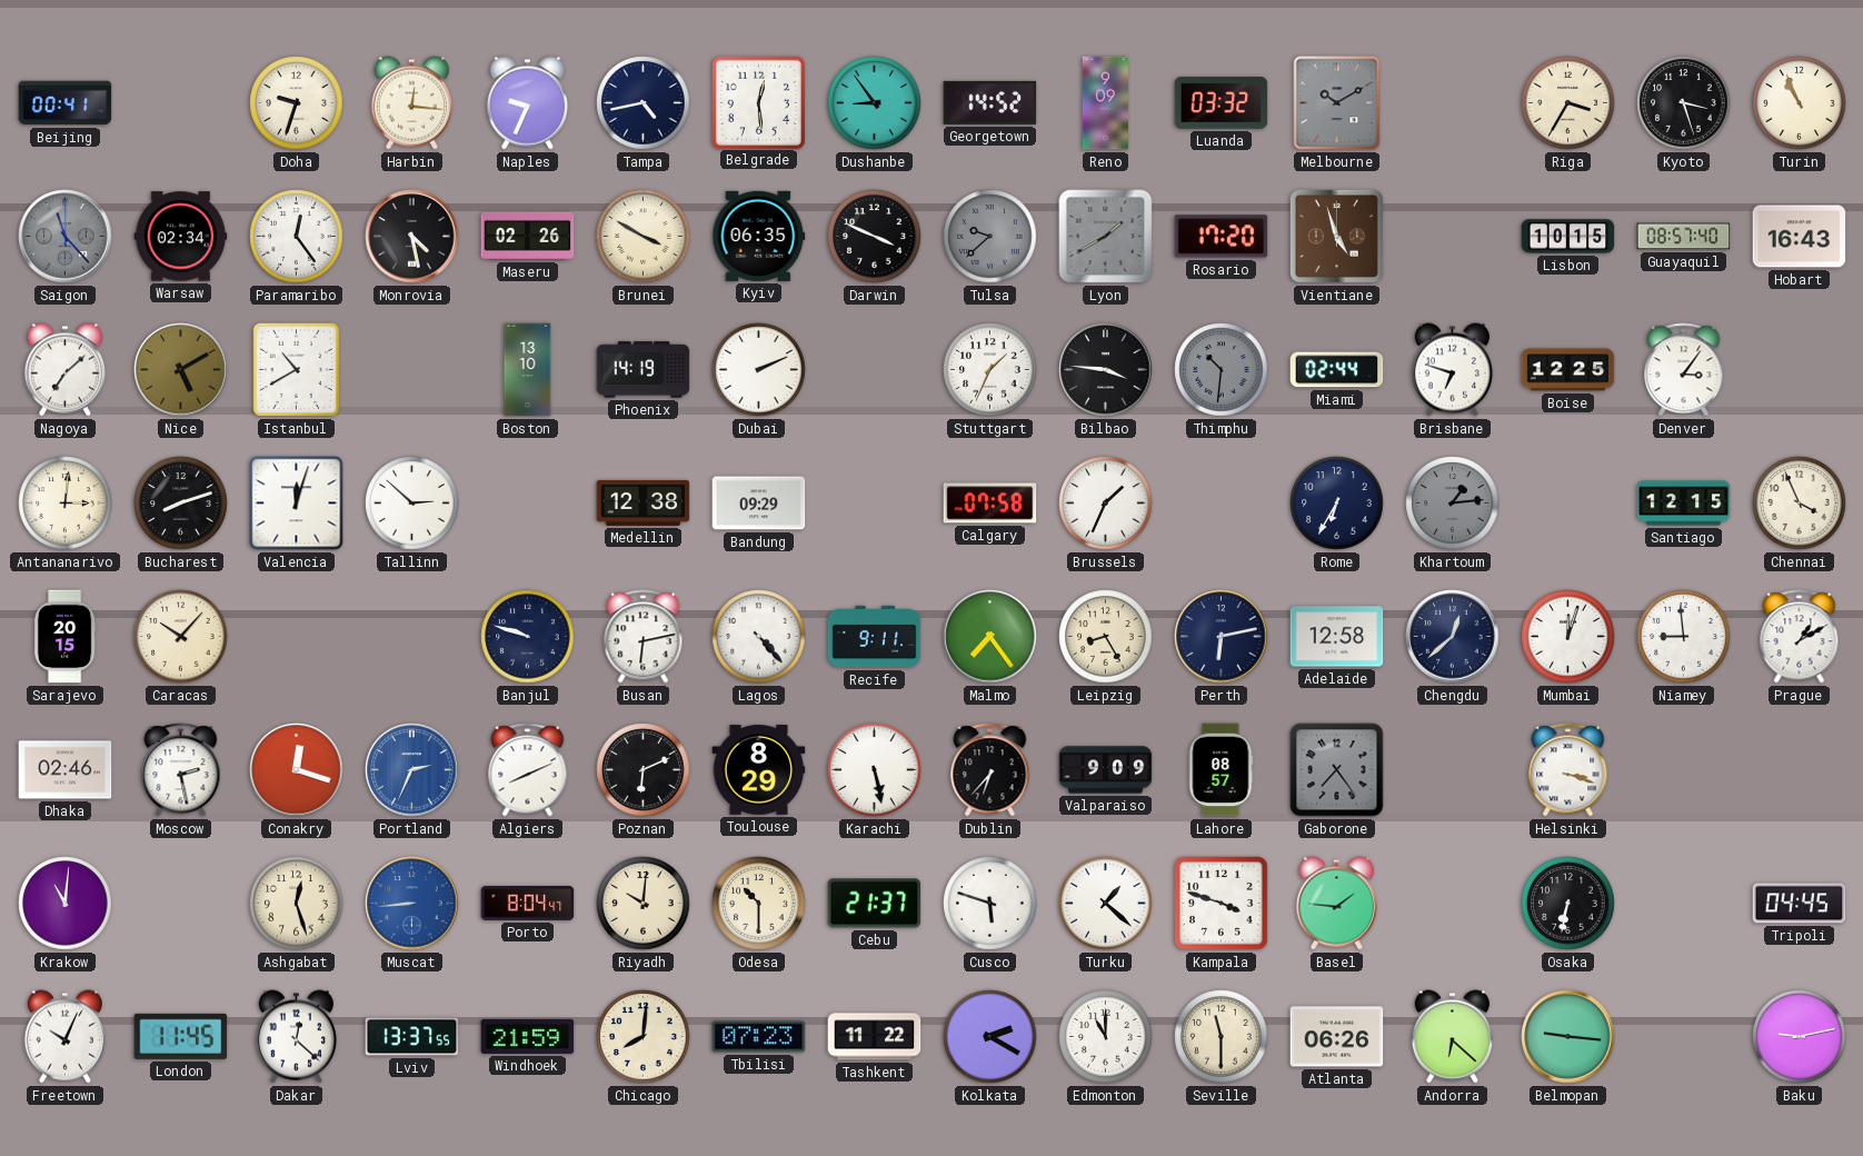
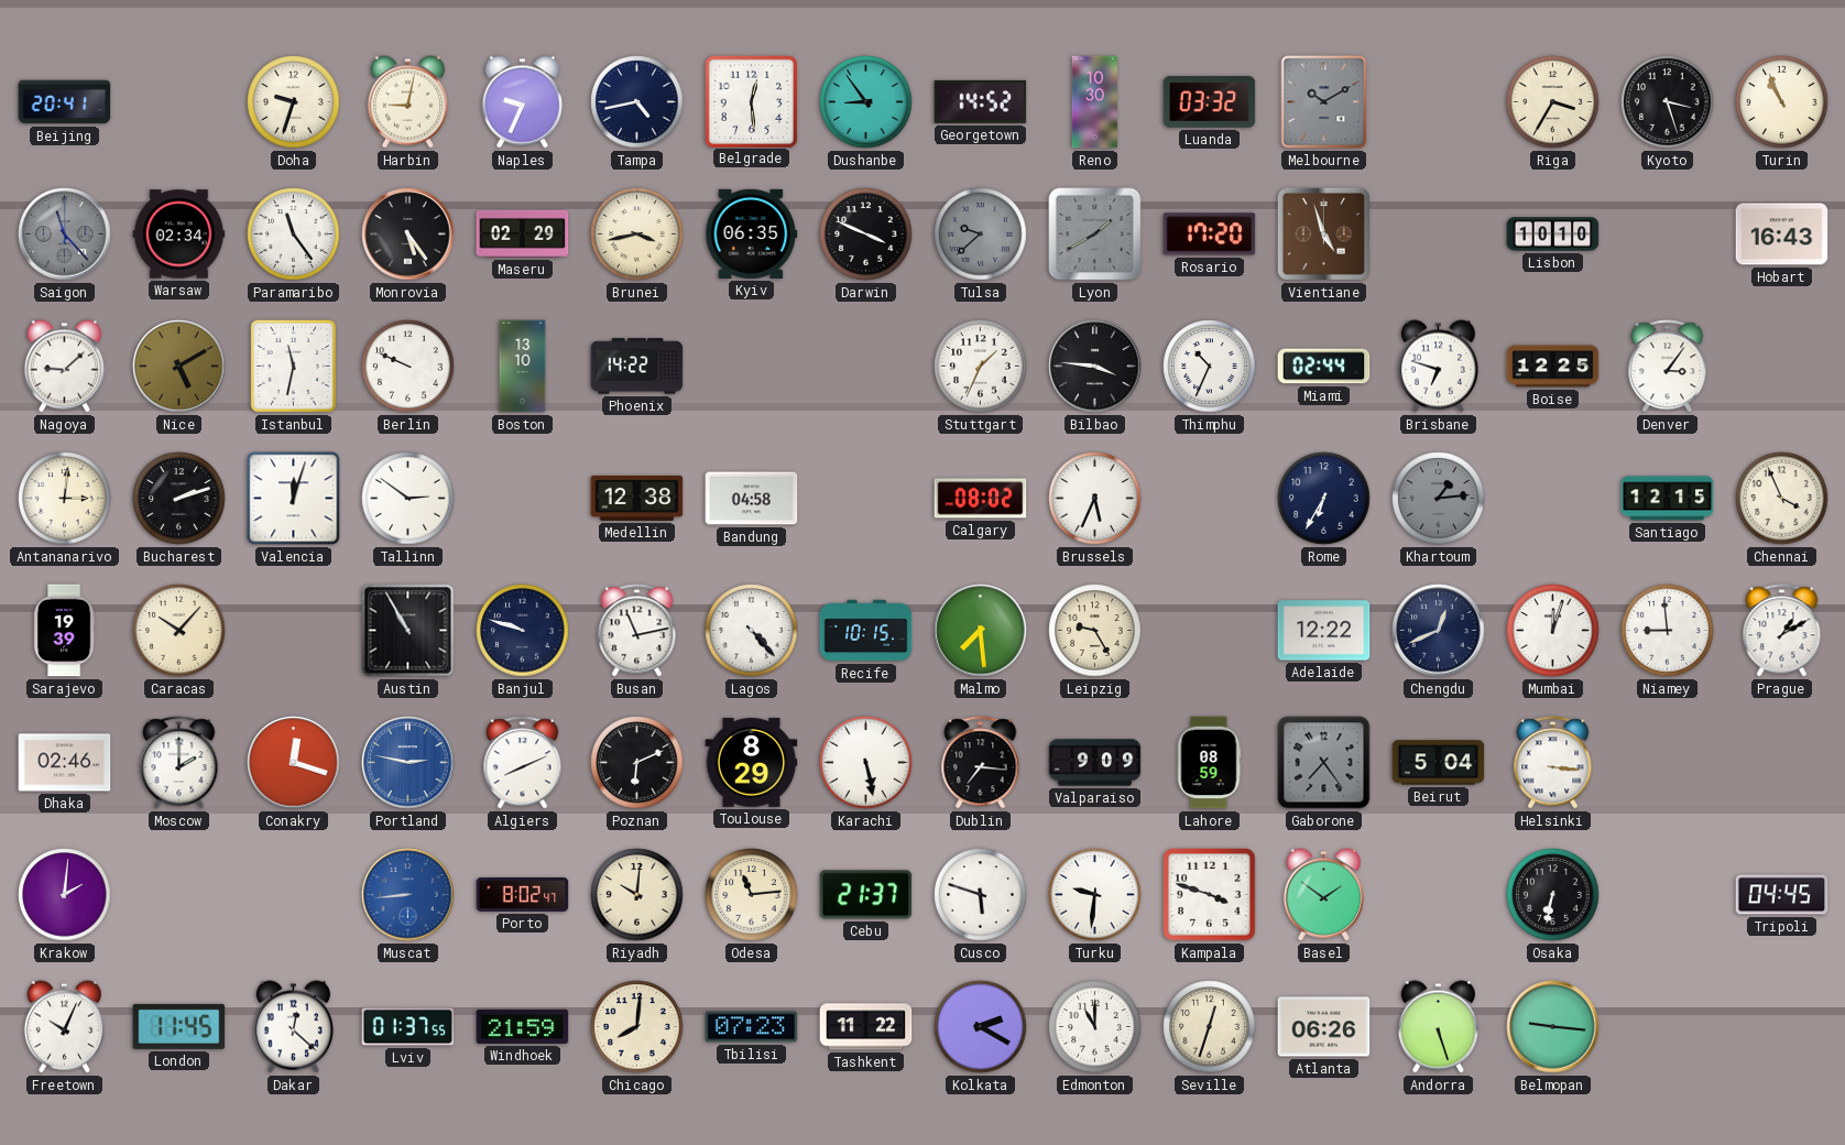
Beijing: 00:41 -> 20:41 (65, 102)
Harbin: 12:16 -> 9:02 (407, 102)
Reno: 9:09 -> 10:30 (1094, 102)
Paramaribo: 12:24 -> 11:24 (294, 235)
Monrovia: 4:28 -> 5:24 (408, 235)
Maseru: 02:26 -> 02:29 (523, 233)
Brunei: 3:50 -> 3:43 (637, 235)
Lisbon: 10:15 -> 10:10 (1553, 235)
Guayaquil: 08:57 -> none (1684, 237)
Nagoya: 7:08 -> 9:08 (64, 367)
Istanbul: 10:40 -> 11:32 (293, 366)
Berlin: none -> 9:49 (408, 367)
Phoenix: 14:19 -> 14:22 (637, 367)
Dubai: 2:11 -> none (759, 370)
Thimphu: 10:31 -> 10:34 (1210, 367)
Thimphu dial: grey -> white (1210, 367)
Bucharest: 8:12 -> 2:12 (179, 499)
Tallinn: 2:52 -> 2:51 (408, 499)
Bandung: 09:29 -> 04:58 (752, 499)
Calgary: 07:58 -> 08:02 (981, 499)
Brussels: 1:34 -> 5:34 (1095, 499)
Sarajevo: 20:15 -> 19:39 (64, 631)
Austin: none -> 10:55 (408, 631)
Busan: 6:13 -> 11:13 (637, 631)
Recife: 9:11 -> 10:15 (866, 631)
Malmo: 7:24 -> 7:29 (981, 631)
Leipzig: 8:25 -> 9:25 (1095, 631)
Perth: 6:13 -> none (1222, 637)
Adelaide: 12:58 -> 12:22 (1324, 631)
Chengdu: 12:38 -> 12:41 (1439, 631)
Moscow: 2:28 -> 2:00 (179, 763)
Portland: 2:34 -> 2:47 (408, 763)
Dublin: 6:37 -> 7:16 (981, 763)
Lahore: 08:57 -> 08:59 (1209, 763)
Beirut: none -> 5:04 (1439, 763)
Helsinki: 3:18 -> 3:16 (1553, 763)
Krakow: 11:01 -> 2:01 (65, 895)
Ashgabat: 12:27 -> none (297, 904)
Porto: 8:04 -> 8:02 (523, 894)
Odesa: 10:30 -> 11:14 (752, 895)
Turku: 1:22 -> 9:31 (1095, 895)
Basel: 1:46 -> 1:51 (1323, 895)
Lviv: 13:37 -> 01:37 (408, 1027)
Seville: 11:30 -> 12:33 (1210, 1027)
Andorra: 6:22 -> 5:27 (1438, 1027)
Baku: 9:13 -> none (1800, 1037)
